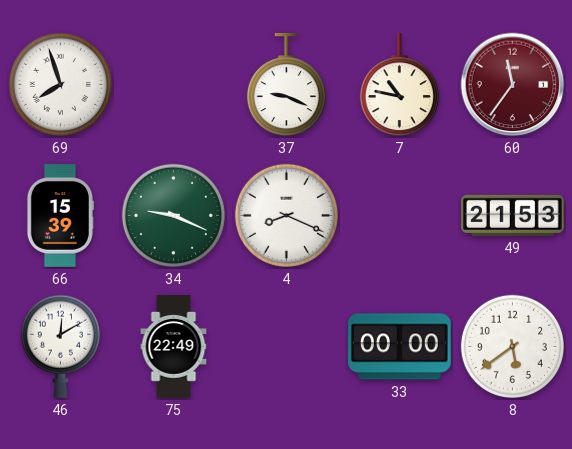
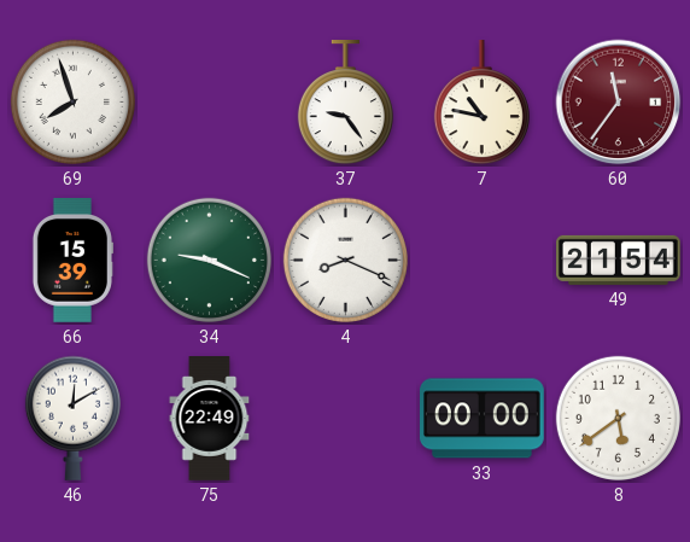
37: 9:19 -> 9:24 (345, 104)
49: 21:53 -> 21:54 (619, 260)
